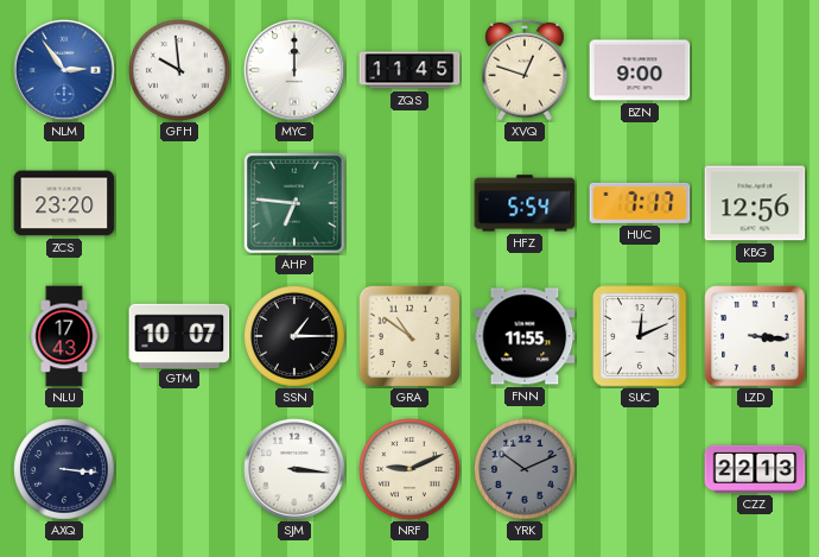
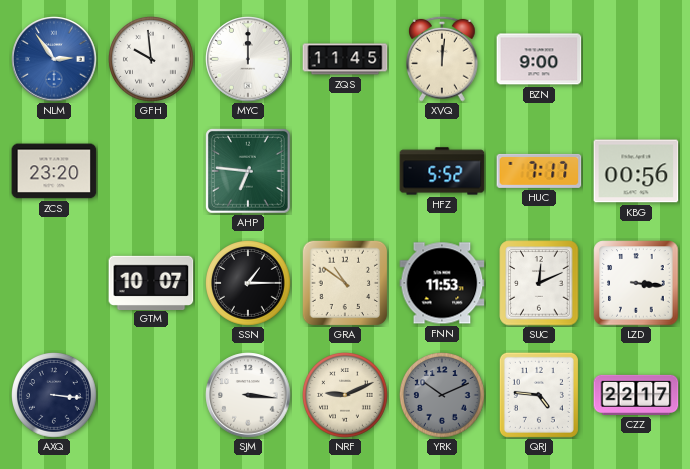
XVQ: 12:48 -> 12:01 (443, 59)
HFZ: 5:54 -> 5:52 (442, 171)
KBG: 12:56 -> 00:56 (636, 171)
NLU: 17:43 -> none (64, 336)
FNN: 11:55 -> 11:53 (442, 283)
QRJ: none -> 4:46 (539, 395)
CZZ: 22:13 -> 22:17 (636, 395)
